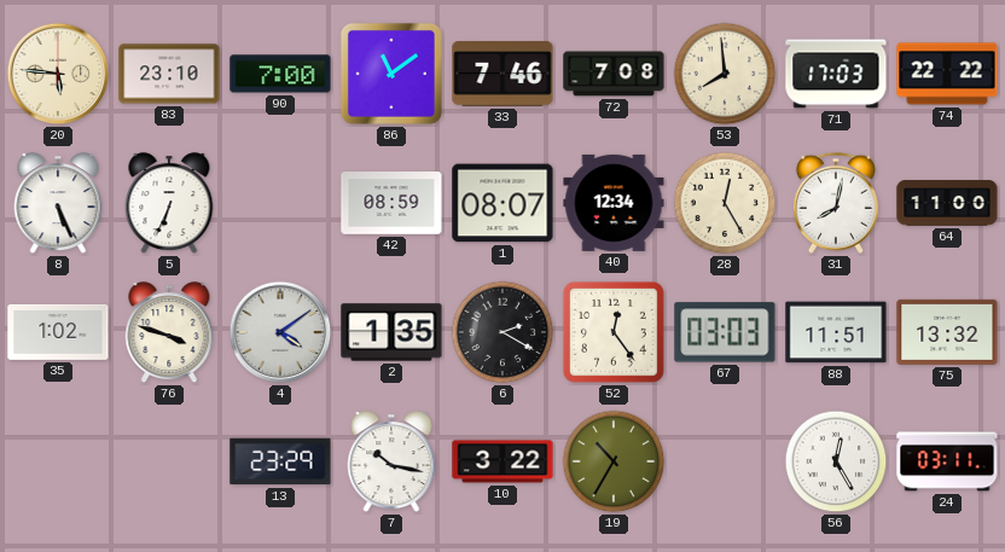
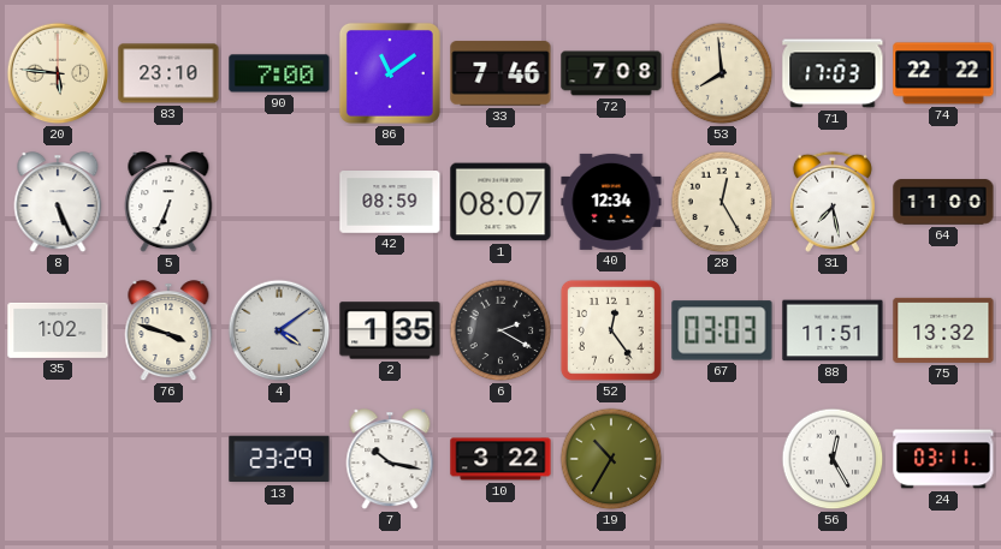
31: 8:02 -> 7:28 (833, 202)
